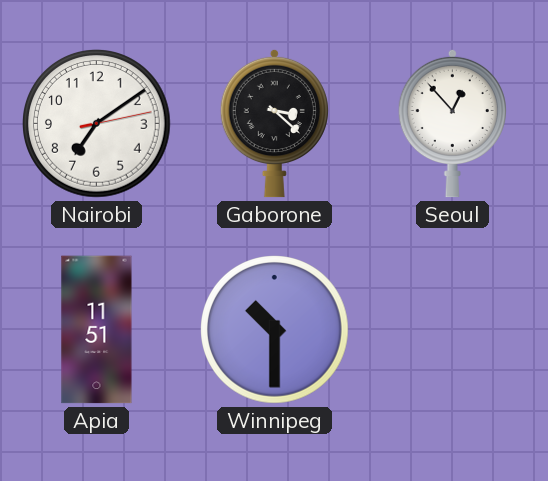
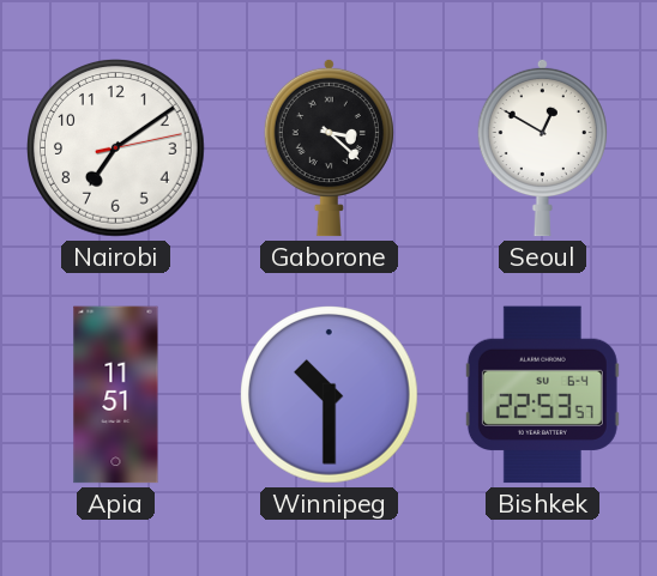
Seoul: 12:53 -> 12:50 (542, 147)
Bishkek: none -> 22:53 (542, 395)
